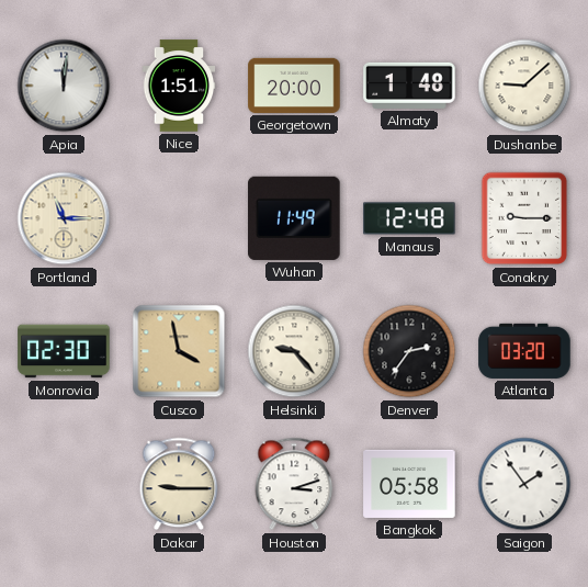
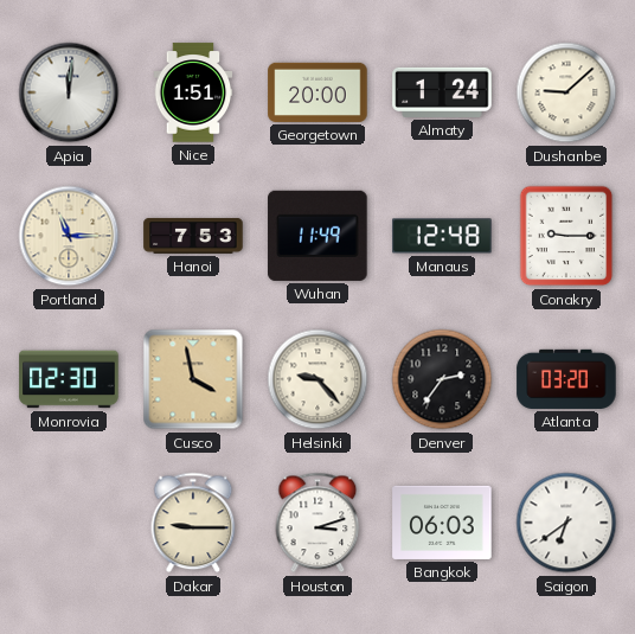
Almaty: 1:48 -> 1:24 (442, 92)
Hanoi: none -> 7:53 (193, 236)
Bangkok: 05:58 -> 06:03 (442, 523)
Saigon: 1:54 -> 6:39 (566, 523)
